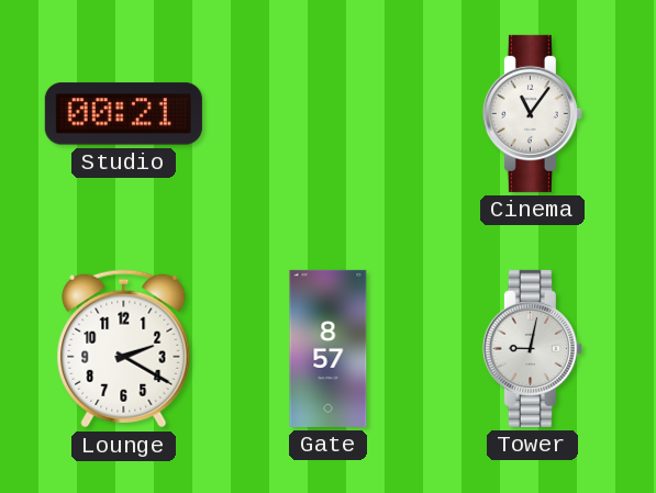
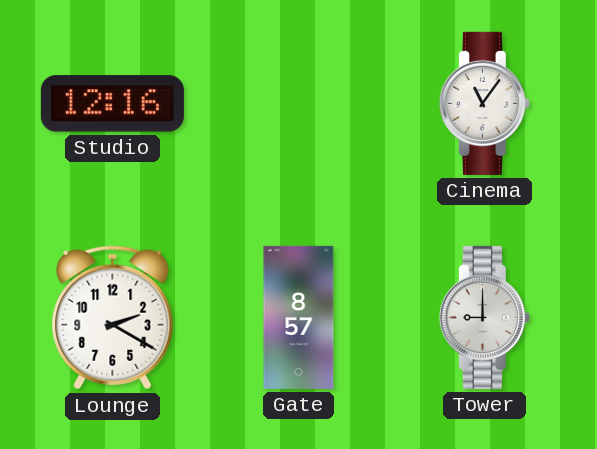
Studio: 00:21 -> 12:16 (112, 104)
Tower: 9:02 -> 9:00 (484, 317)
